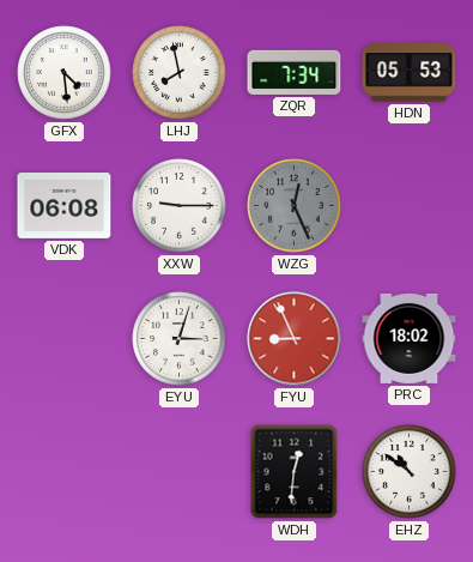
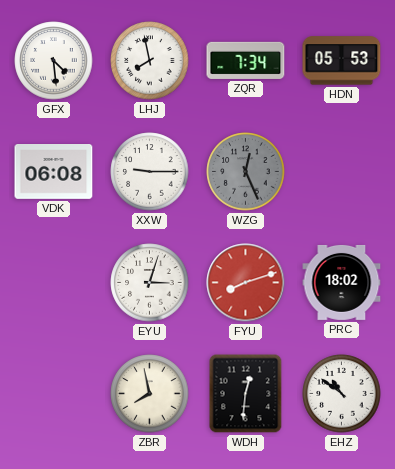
FYU: 8:56 -> 8:12 (246, 283)
ZBR: none -> 7:58 (150, 394)
